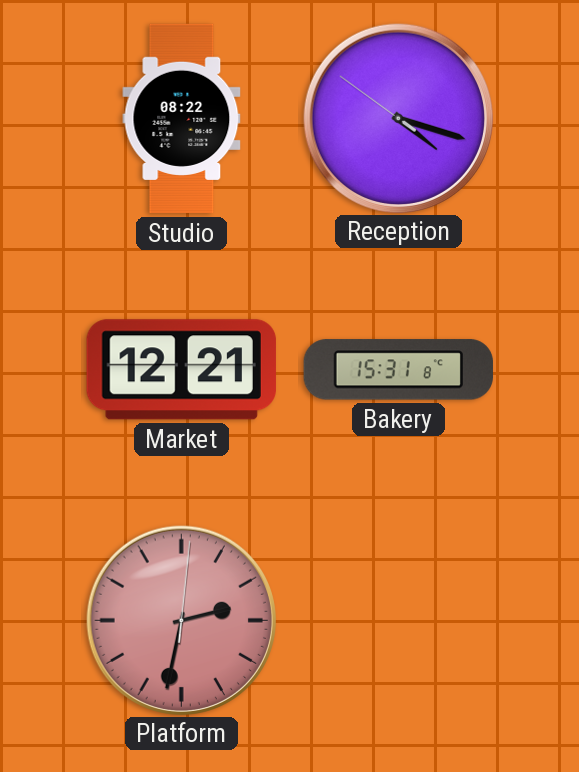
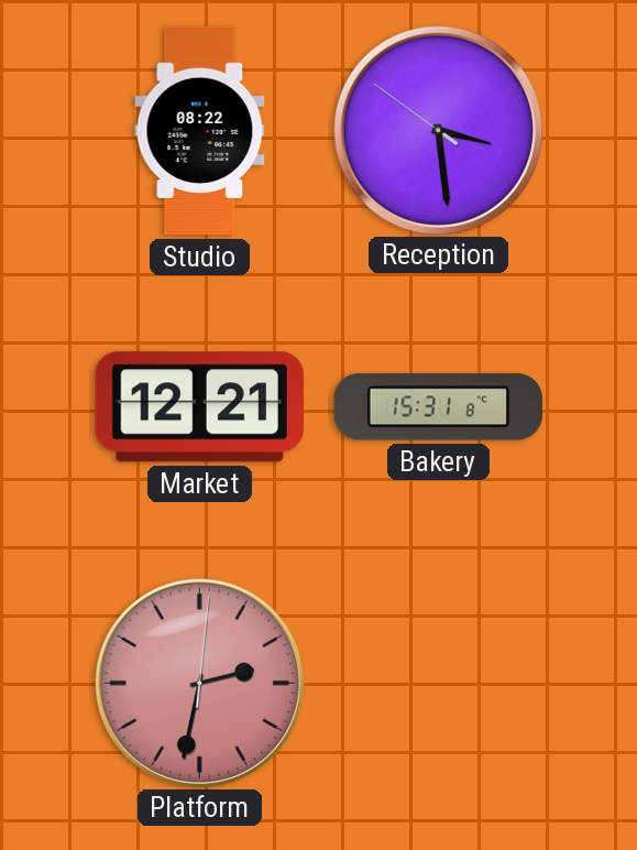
Reception: 4:17 -> 3:28 (438, 130)
